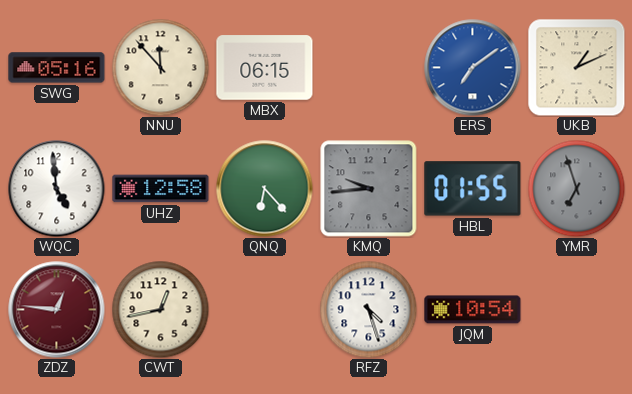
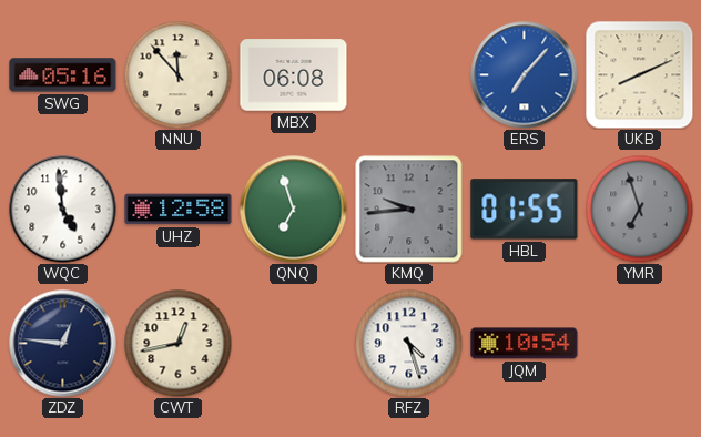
MBX: 06:15 -> 06:08 (294, 75)
ERS: 7:09 -> 7:07 (525, 75)
UKB: 1:11 -> 8:11 (640, 75)
QNQ: 6:23 -> 6:57 (294, 210)
ZDZ dial: burgundy -> navy (63, 344)
